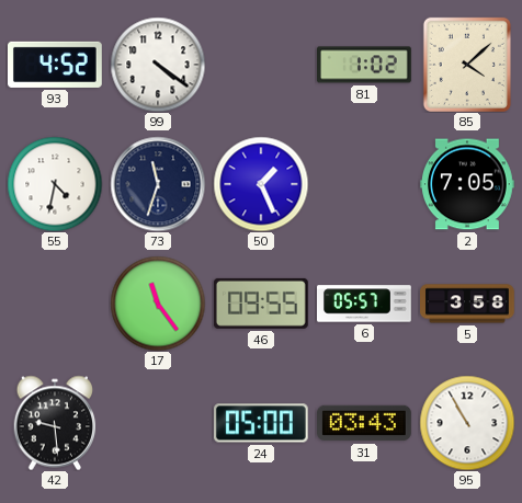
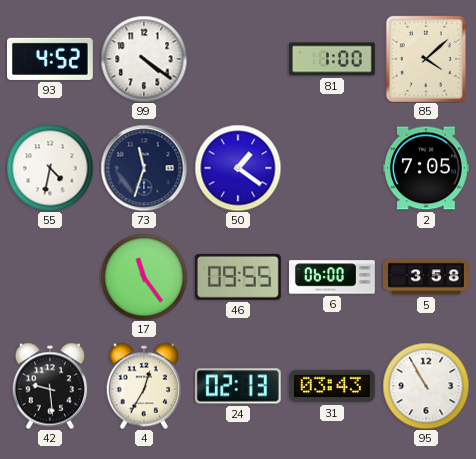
81: 1:02 -> 1:00 (333, 59)
50: 1:26 -> 1:21 (238, 168)
6: 05:57 -> 06:00 (333, 277)
4: none -> 12:35 (144, 386)
24: 05:00 -> 02:13 (238, 386)
